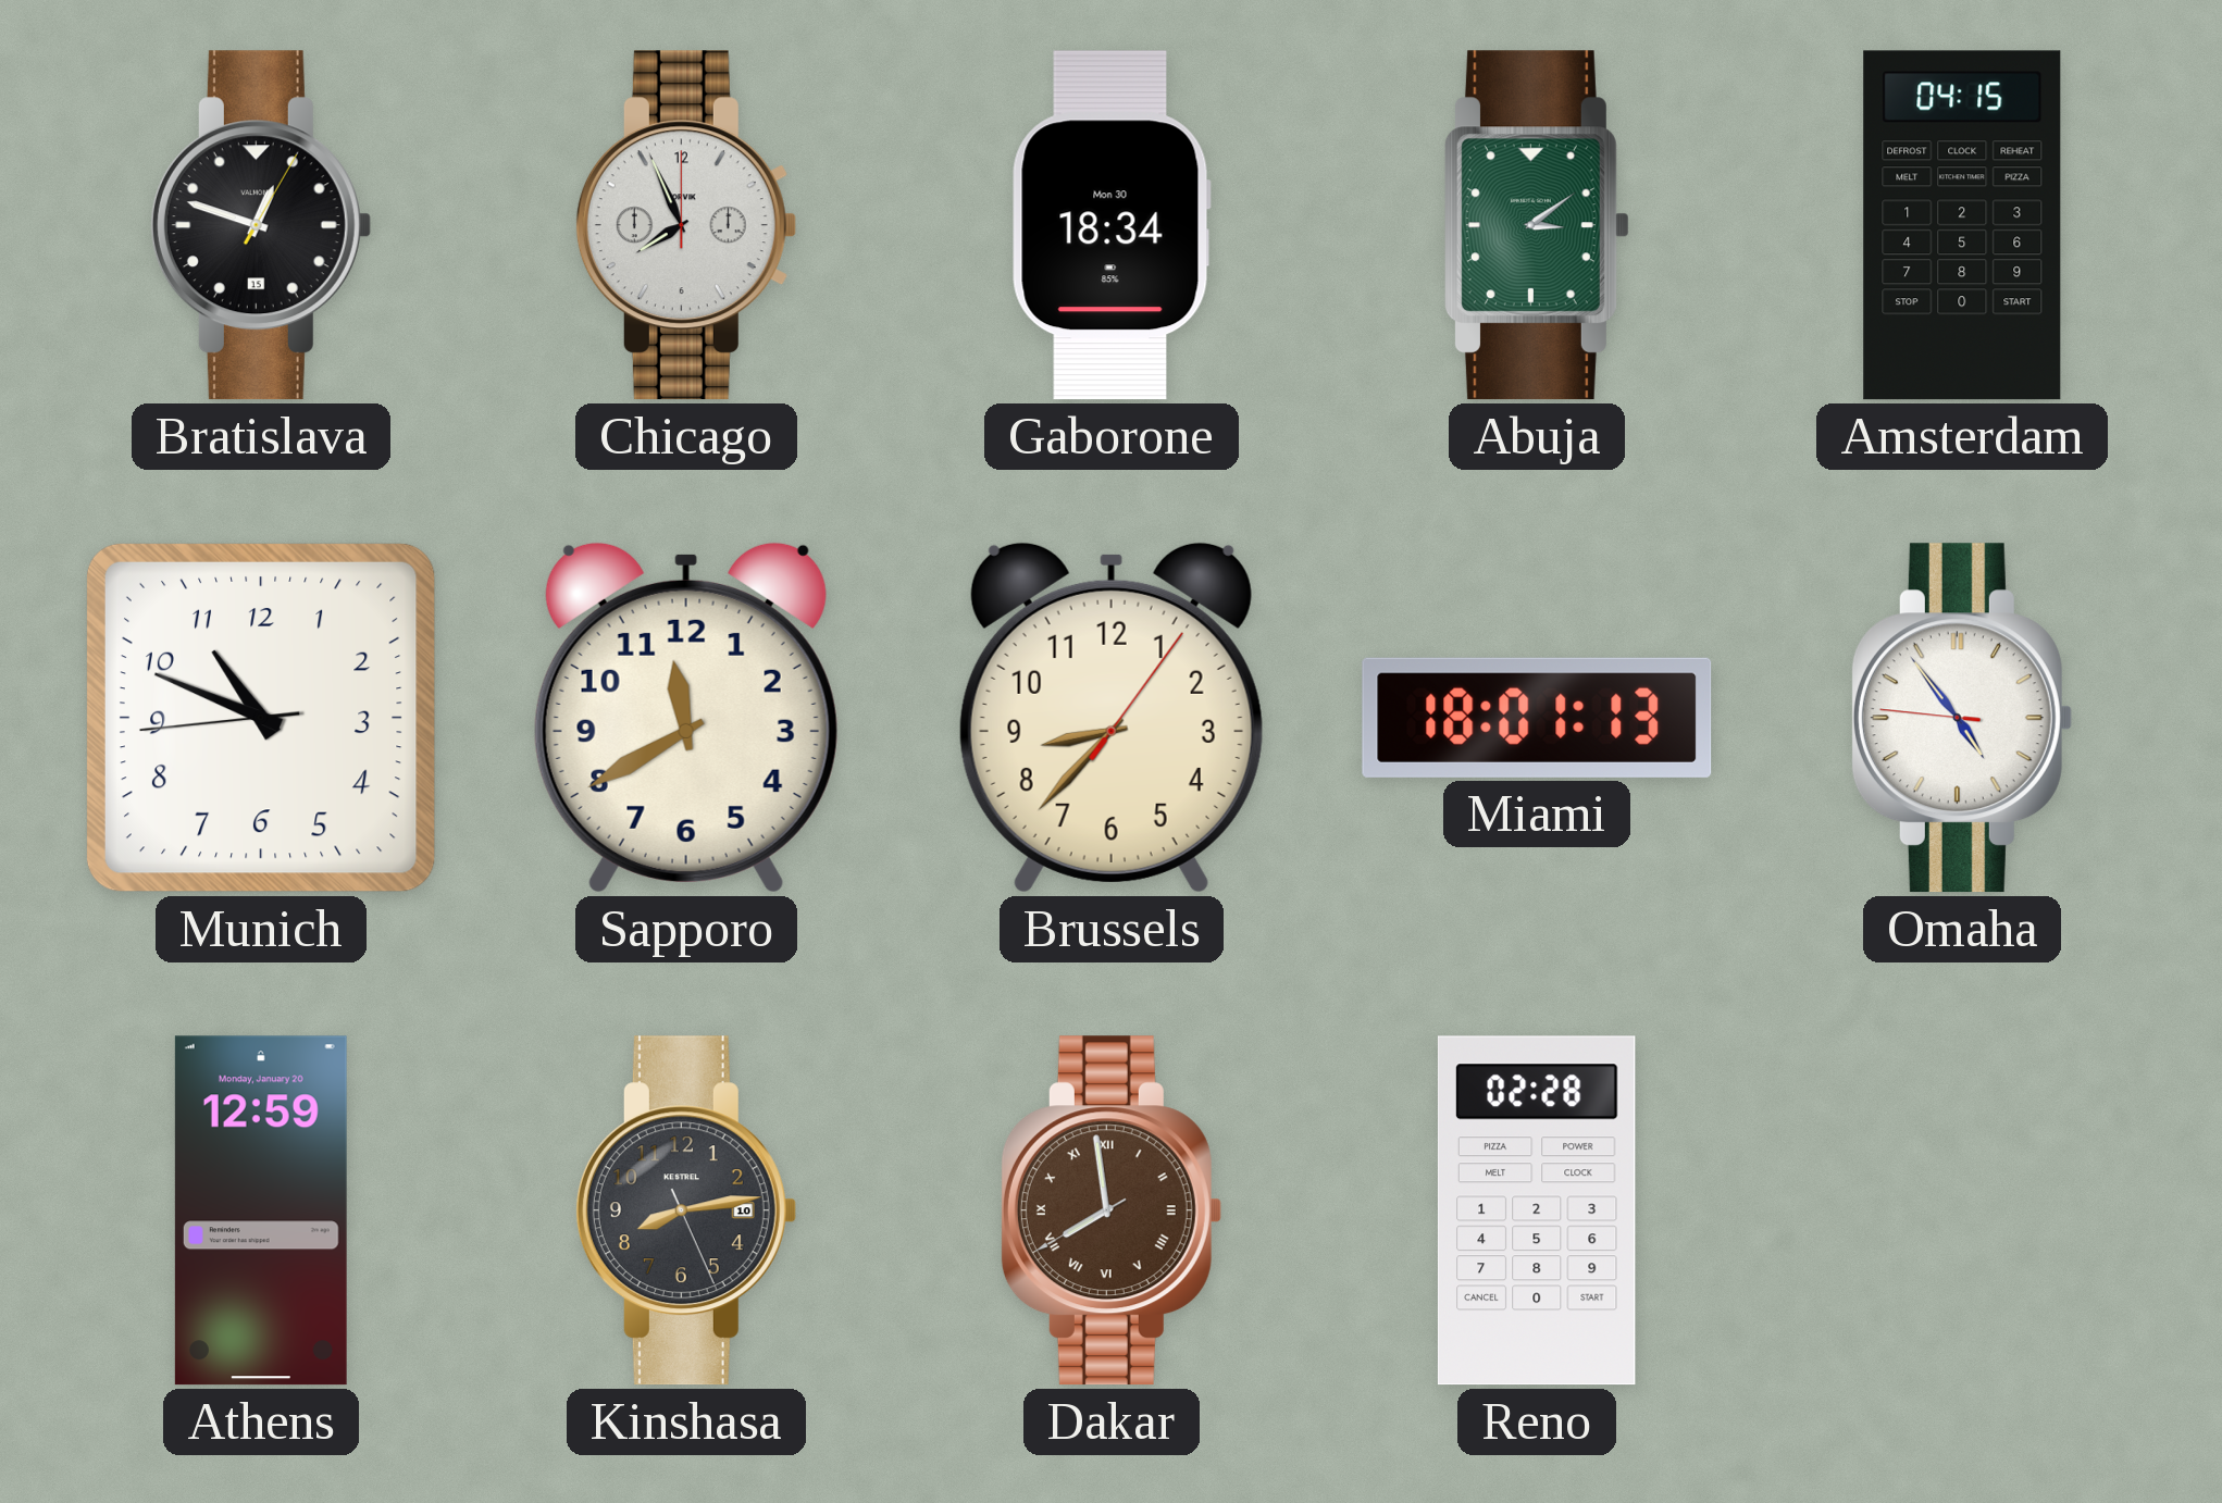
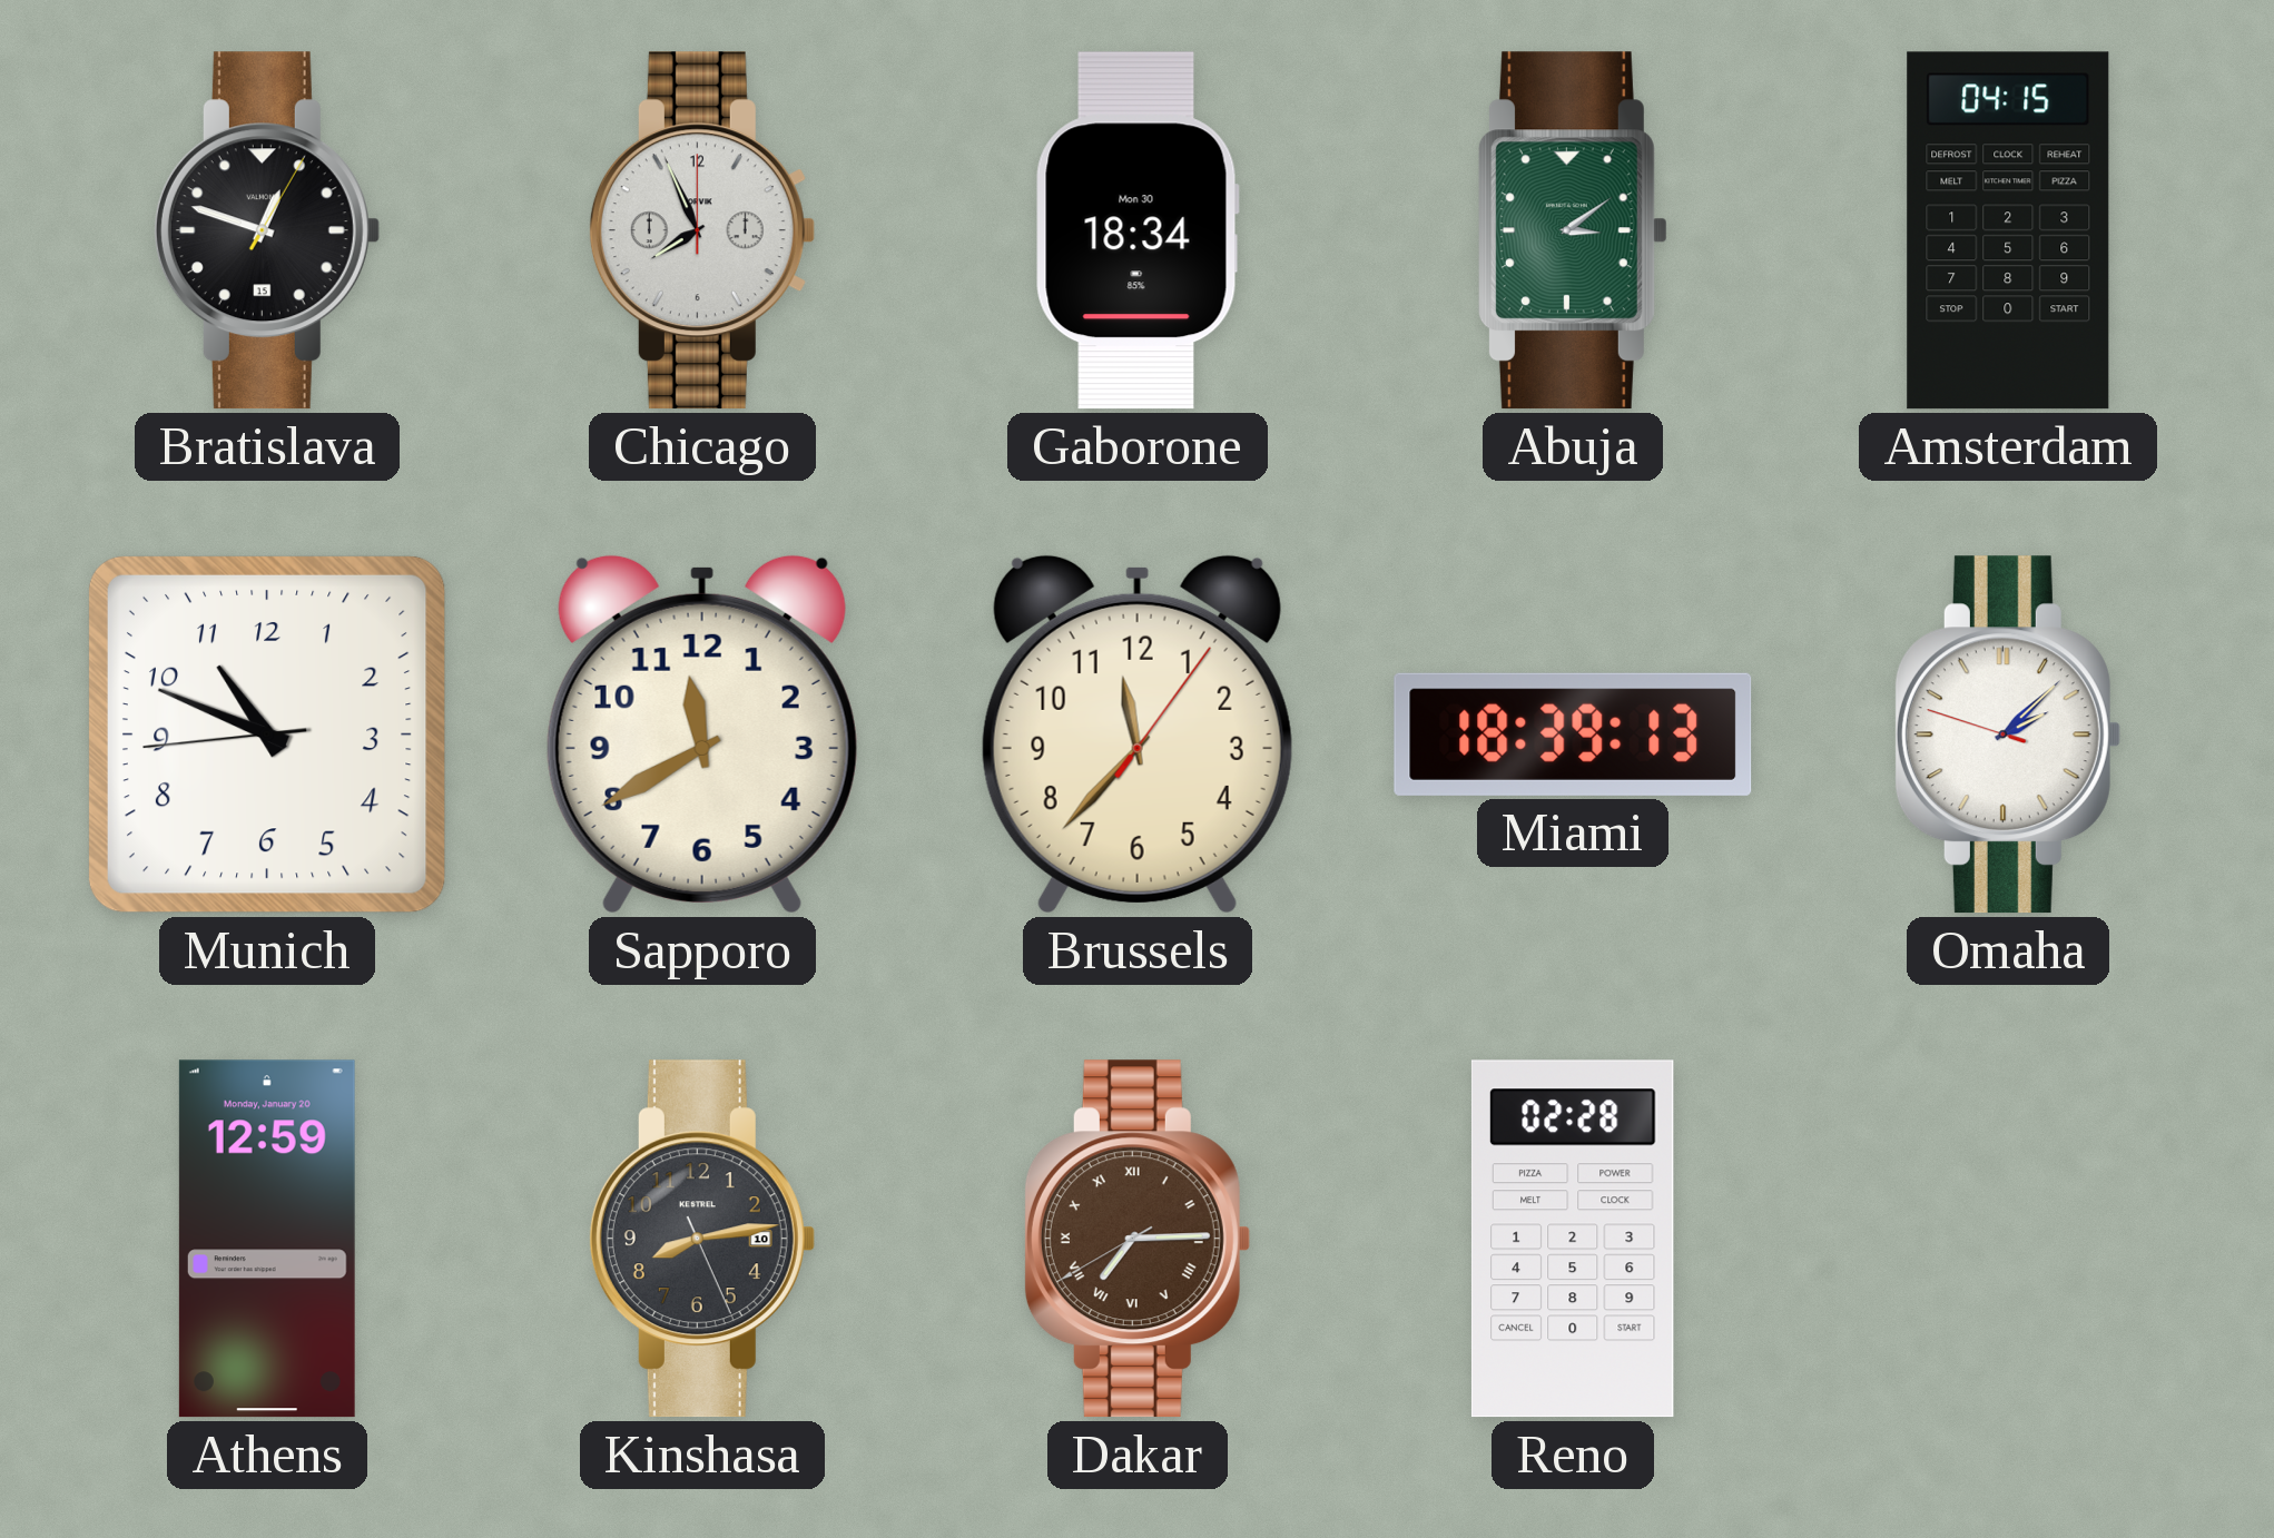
Brussels: 8:37 -> 11:37 (1138, 735)
Miami: 18:01 -> 18:39 (1573, 735)
Omaha: 4:53 -> 2:07 (2007, 735)
Dakar: 7:58 -> 7:14 (1136, 1239)
